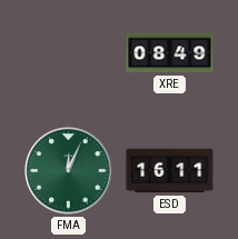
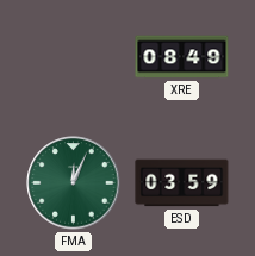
ESD: 16:11 -> 03:59 (182, 183)
